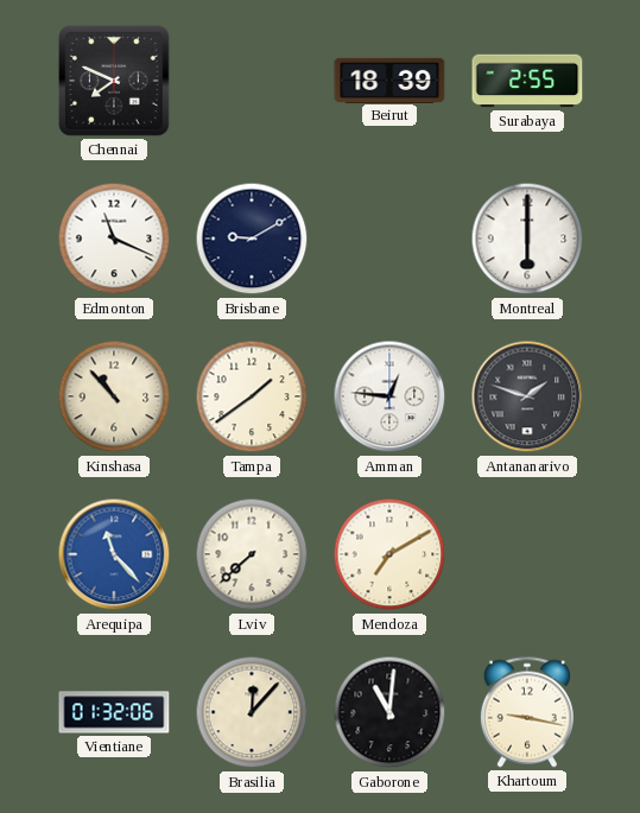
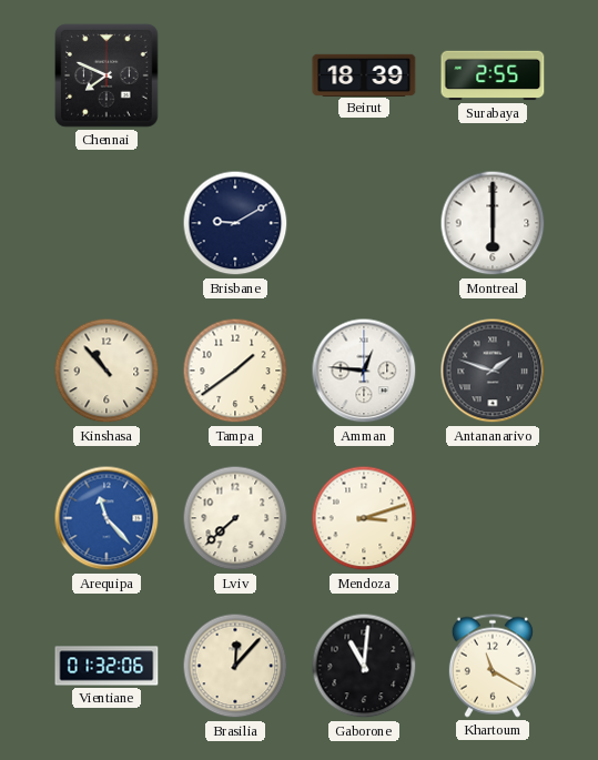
Edmonton: 11:19 -> none (114, 239)
Mendoza: 7:10 -> 3:12 (364, 518)
Khartoum: 9:17 -> 11:20 (493, 666)
